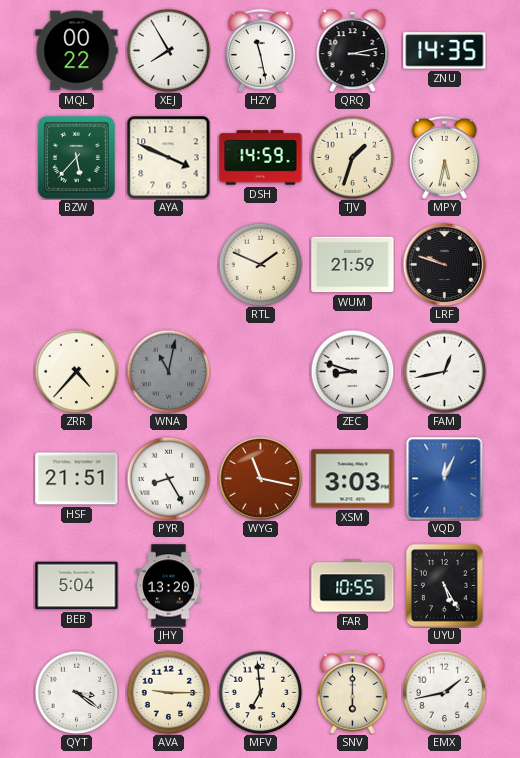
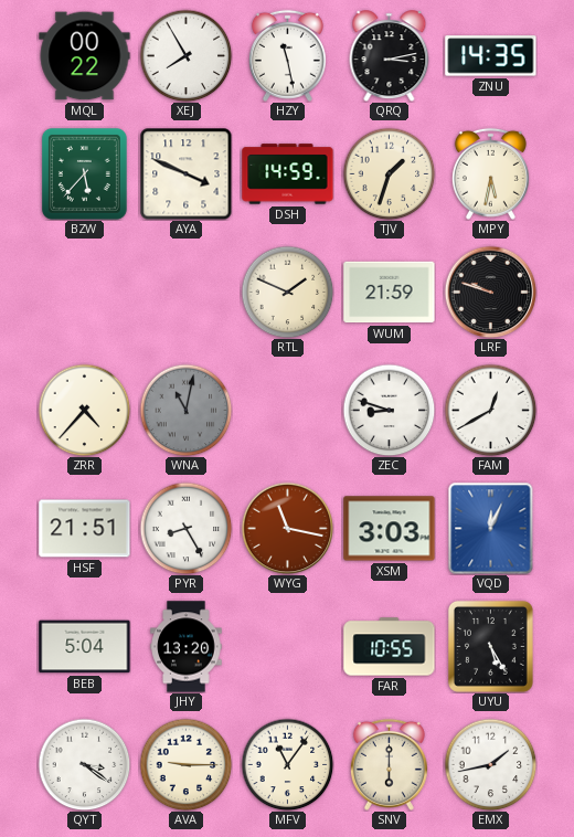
FAM: 12:43 -> 12:40 (490, 410)
MFV: 6:59 -> 11:06 (287, 764)
